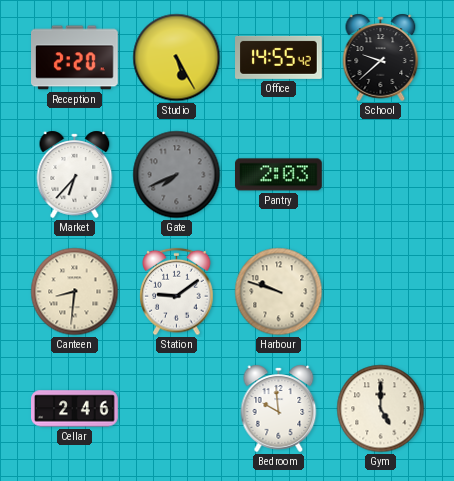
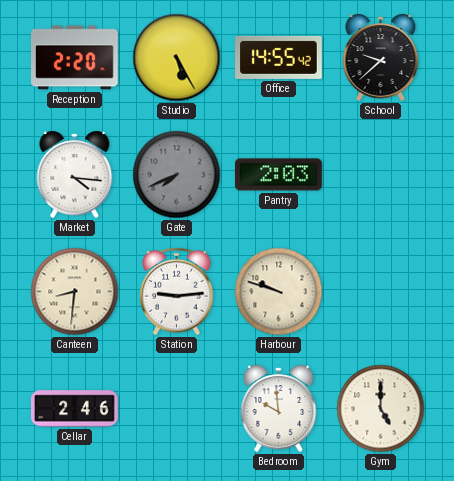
Market: 6:37 -> 4:16 (75, 174)
Station: 9:09 -> 9:14 (177, 292)
